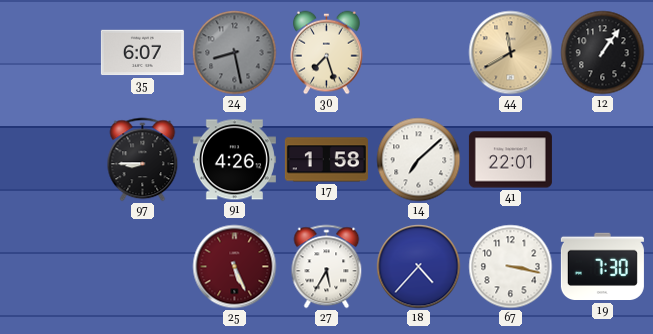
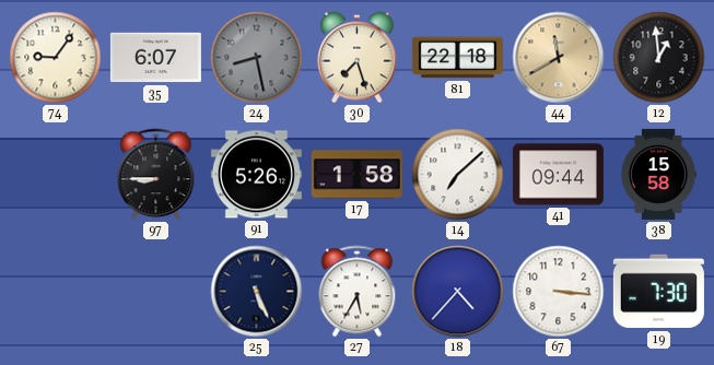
74: none -> 9:06 (56, 58)
81: none -> 22:18 (457, 58)
12: 1:06 -> 12:59 (659, 58)
91: 4:26 -> 5:26 (256, 175)
41: 22:01 -> 09:44 (558, 175)
38: none -> 15:58 (658, 174)
25 dial: burgundy -> navy (257, 292)
67: 3:17 -> 3:16 (559, 292)
